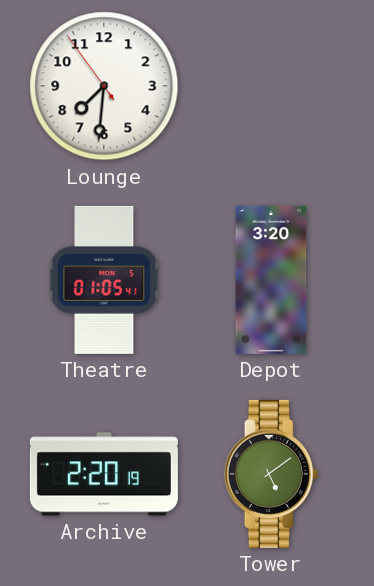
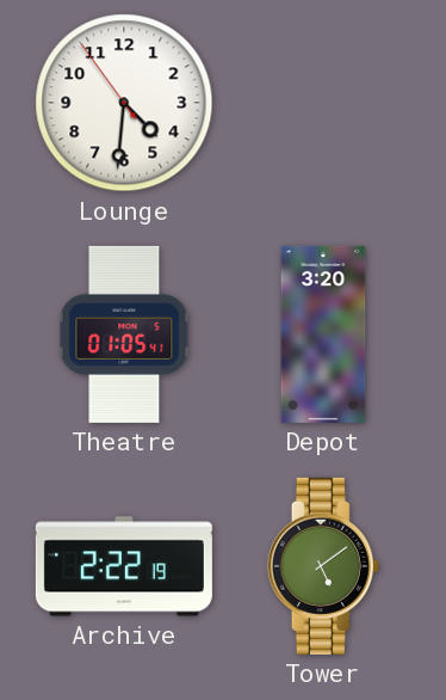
Lounge: 7:30 -> 4:30 (124, 103)
Archive: 2:20 -> 2:22 (124, 566)
